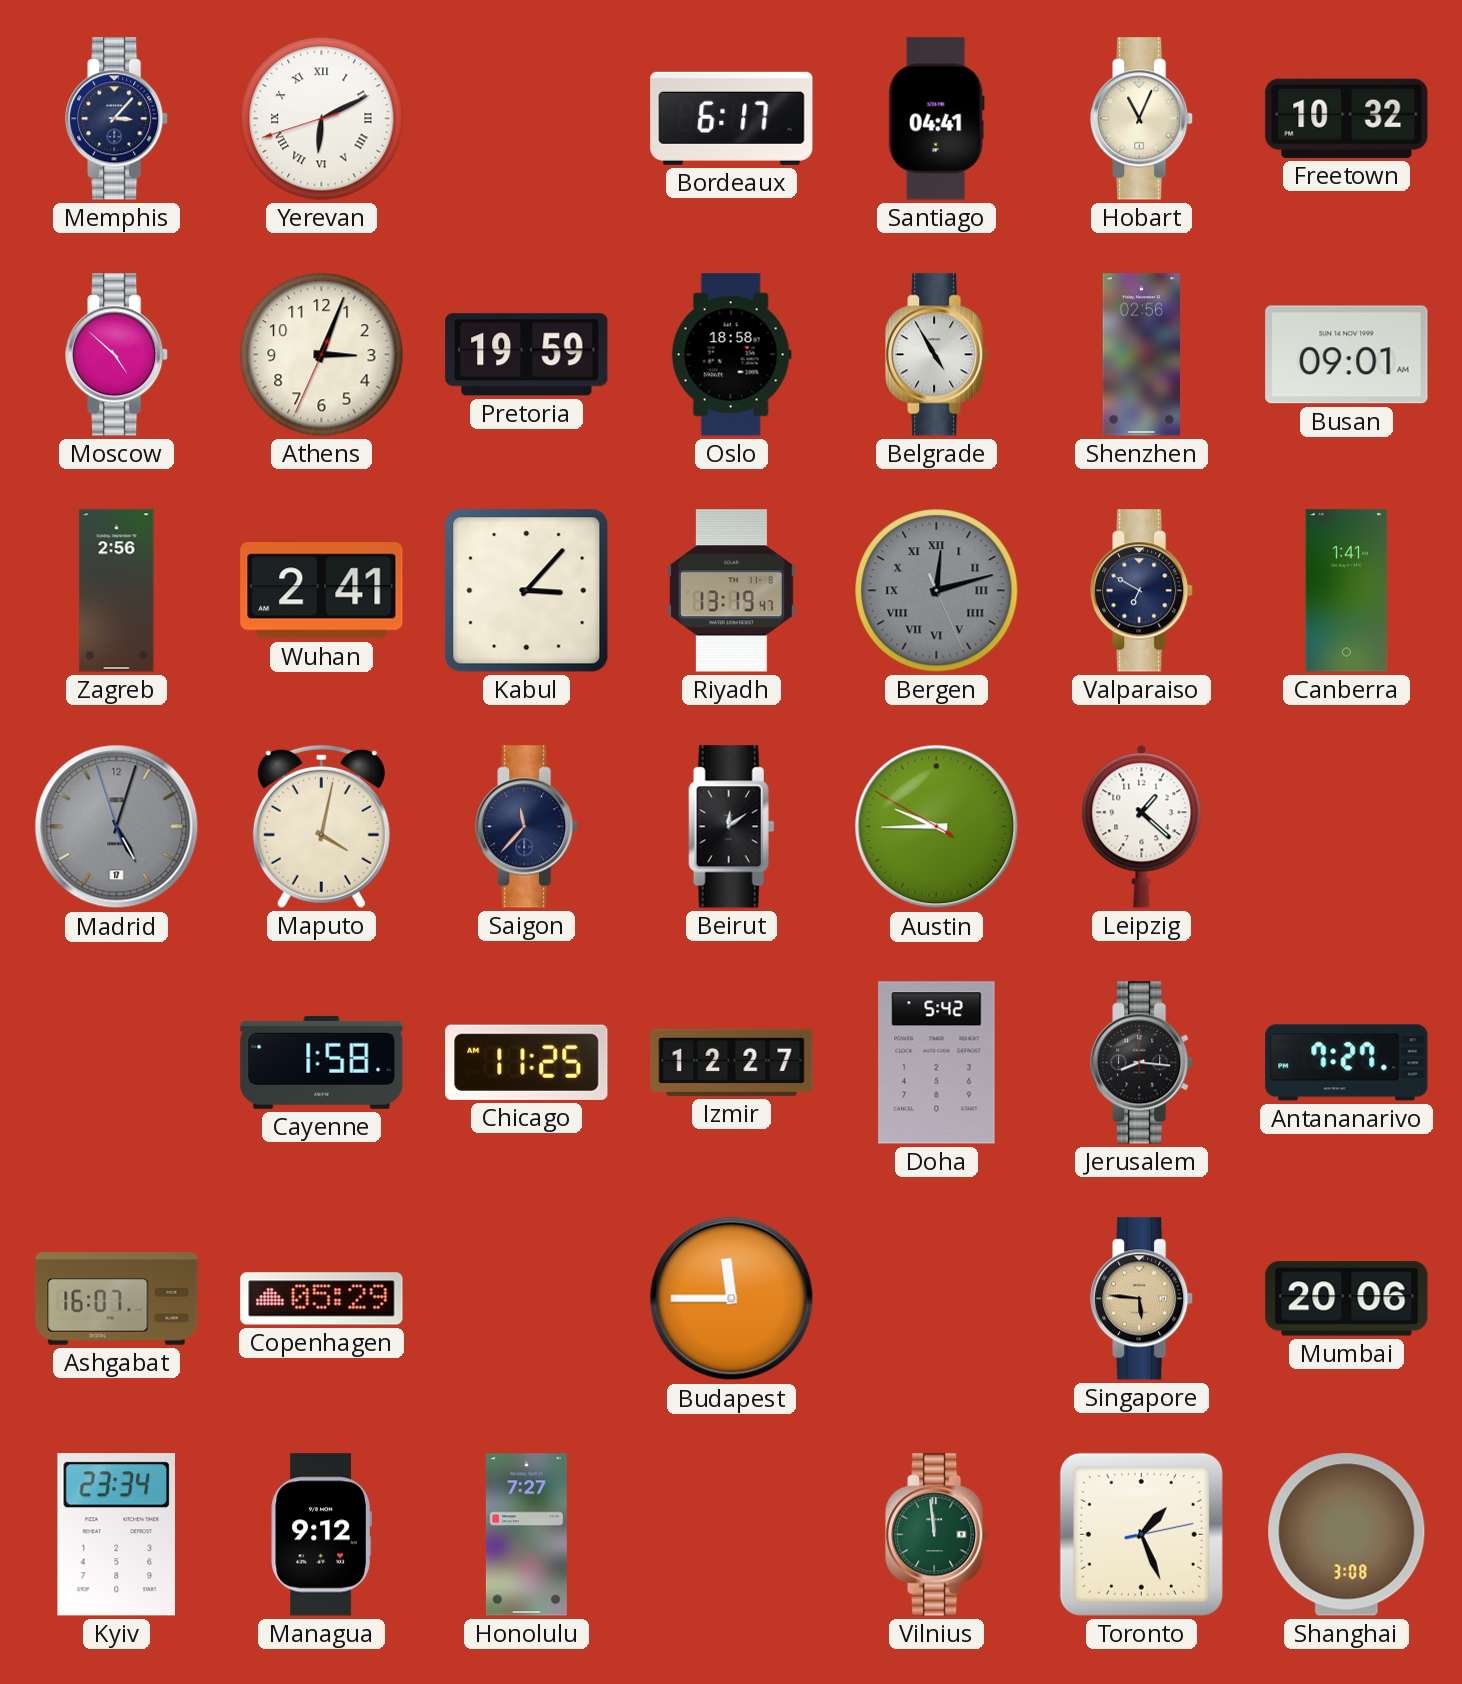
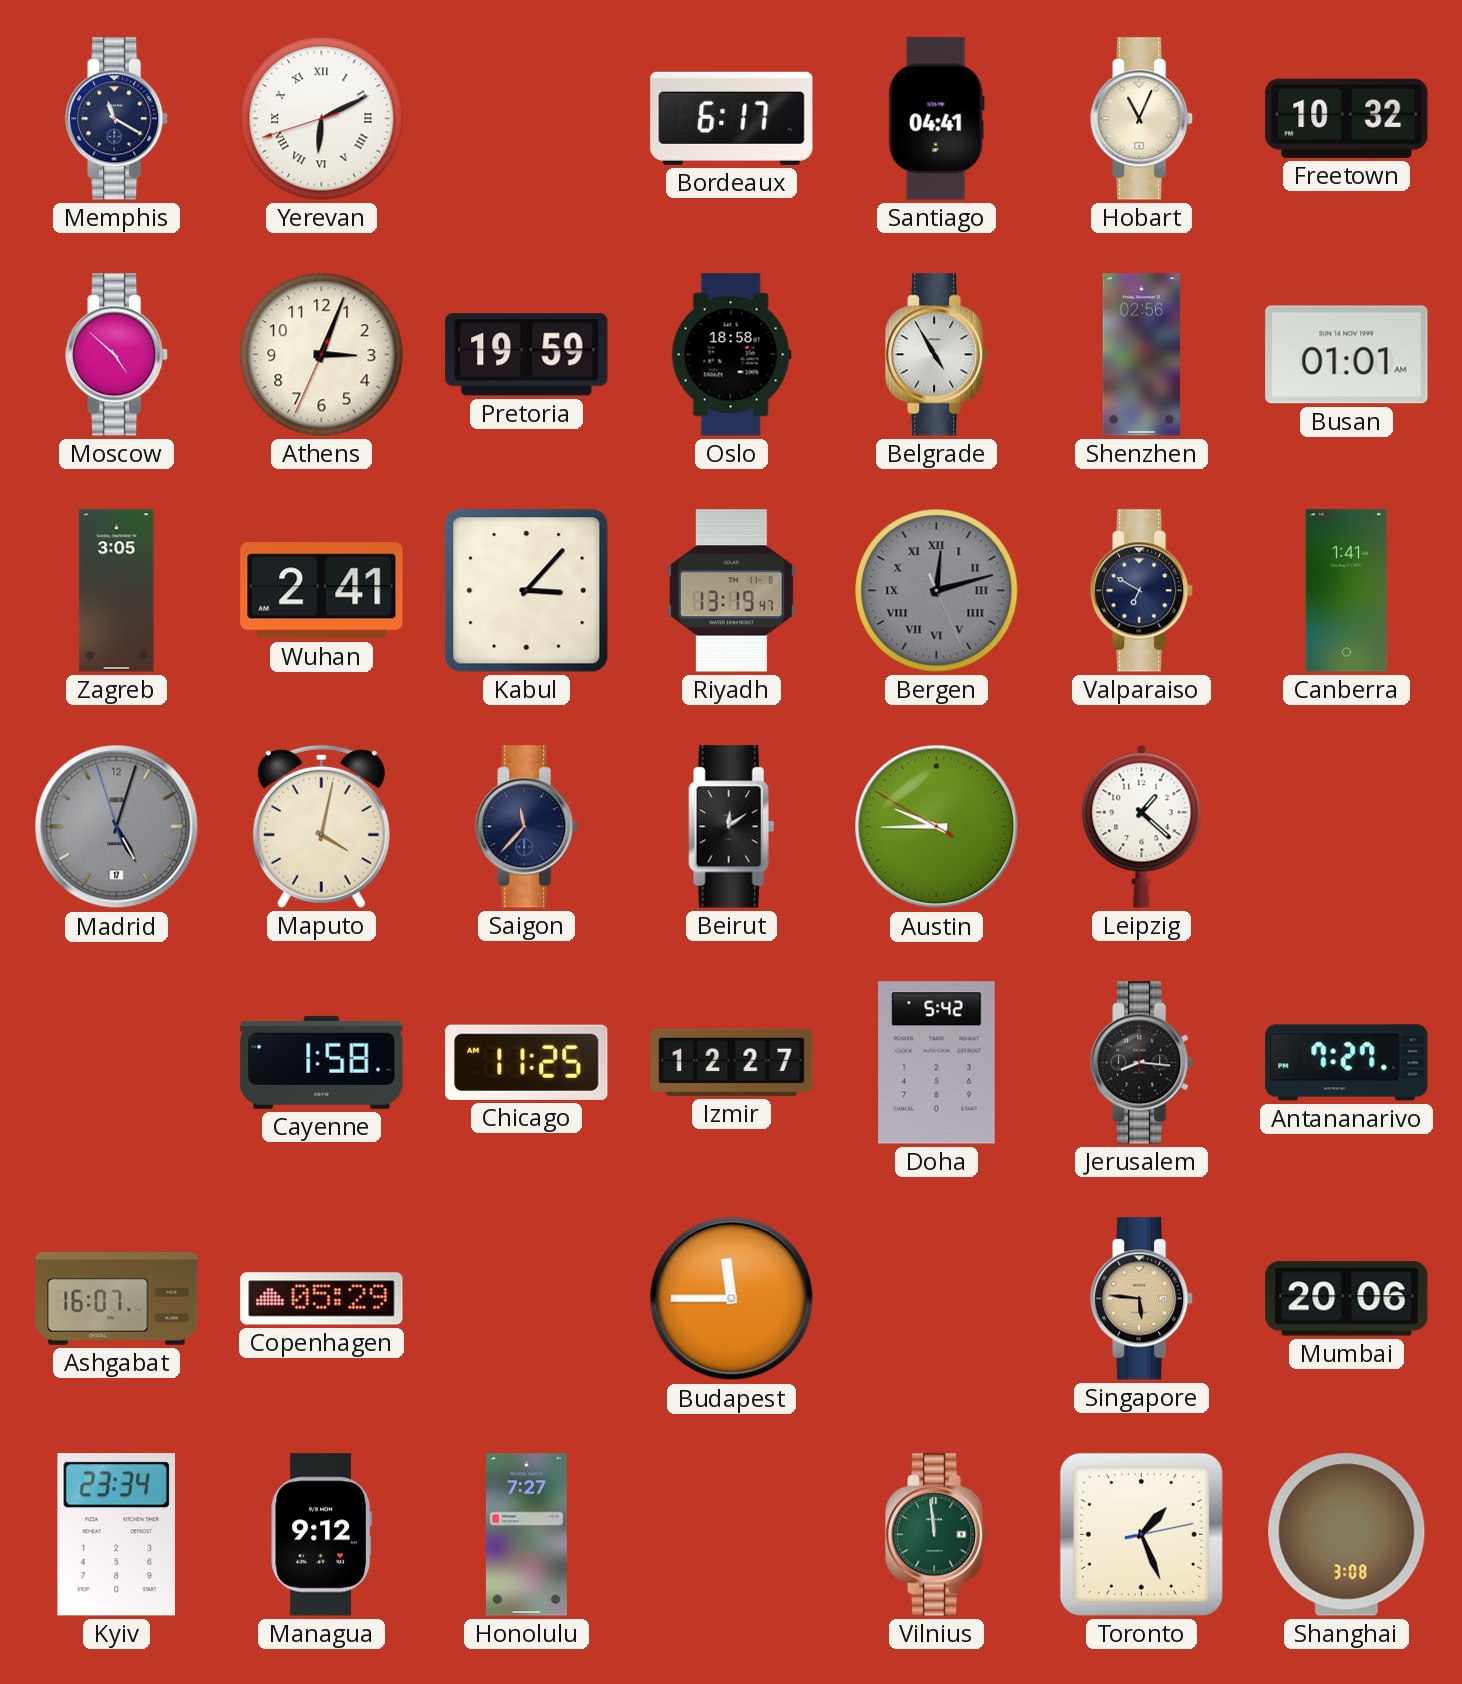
Memphis: 3:07 -> 11:20 (117, 119)
Busan: 09:01 -> 01:01 (1347, 355)
Zagreb: 2:56 -> 3:05 (117, 591)
